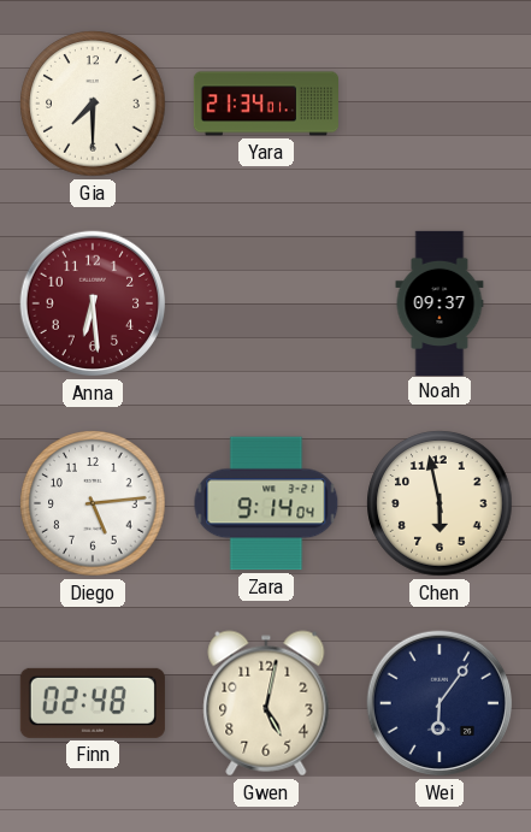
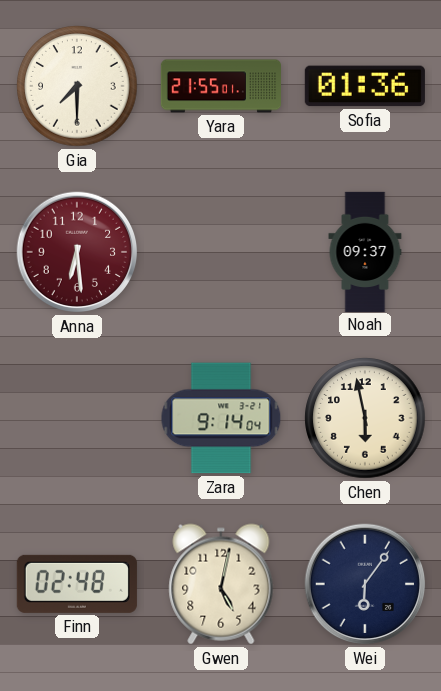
Yara: 21:34 -> 21:55 (220, 86)
Sofia: none -> 01:36 (365, 86)
Diego: 5:14 -> none (93, 503)
